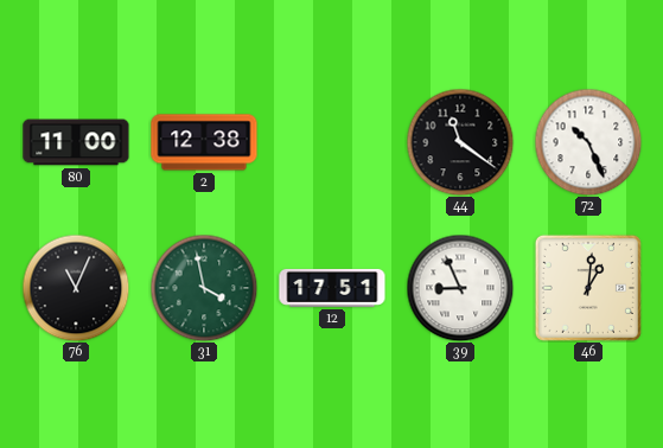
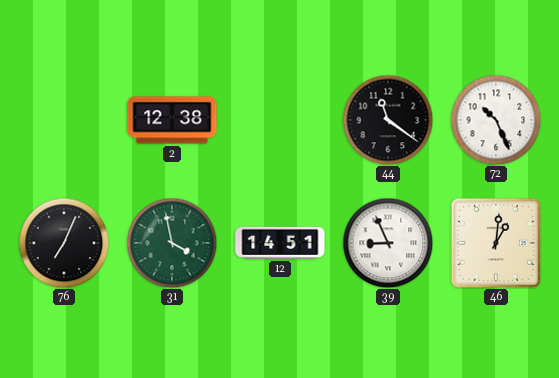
80: 11:00 -> none (76, 142)
76: 11:04 -> 7:04 (64, 243)
12: 17:51 -> 14:51 (280, 243)
